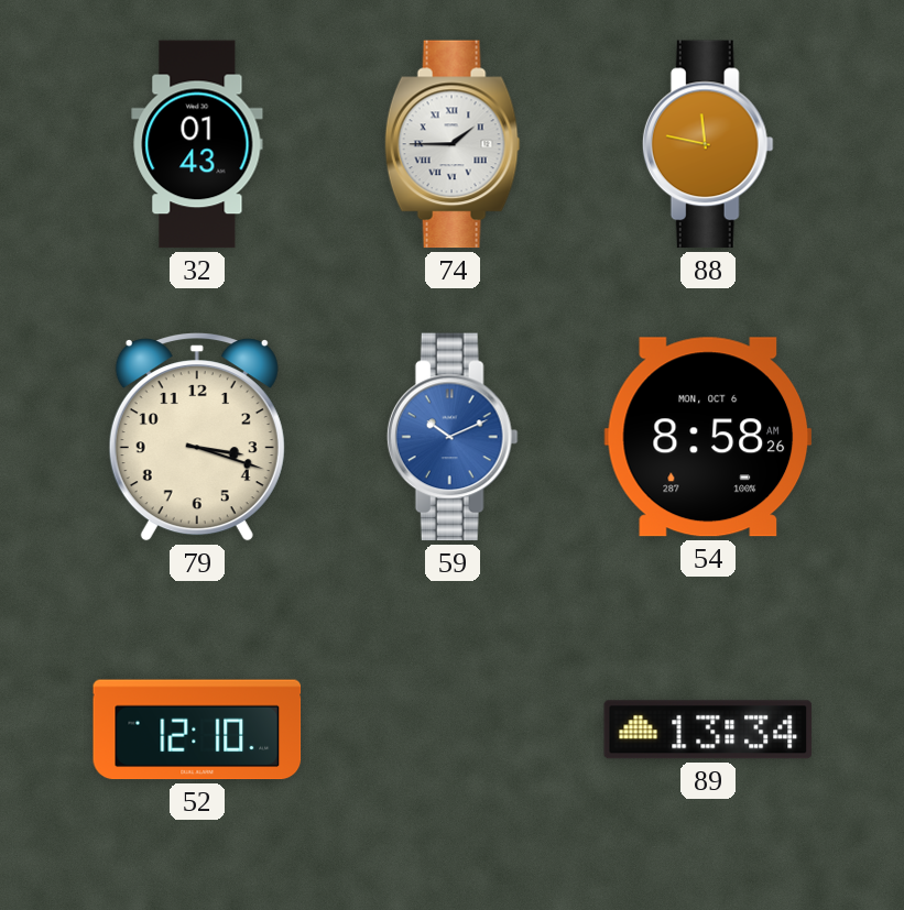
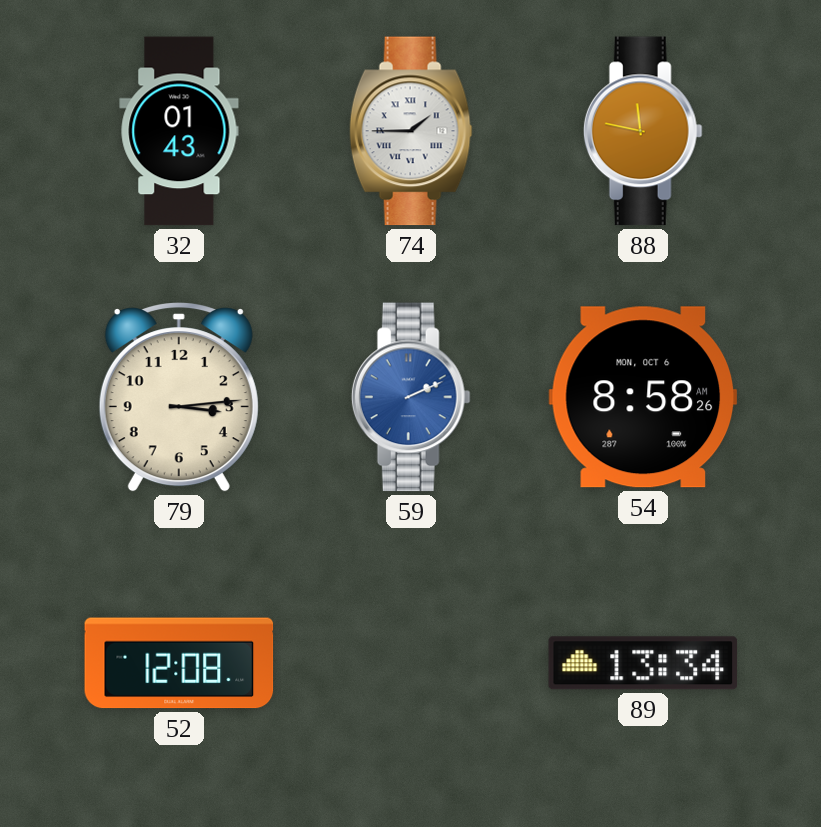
79: 3:18 -> 3:14 (179, 397)
59: 10:11 -> 2:11 (411, 397)
52: 12:10 -> 12:08 (179, 663)
